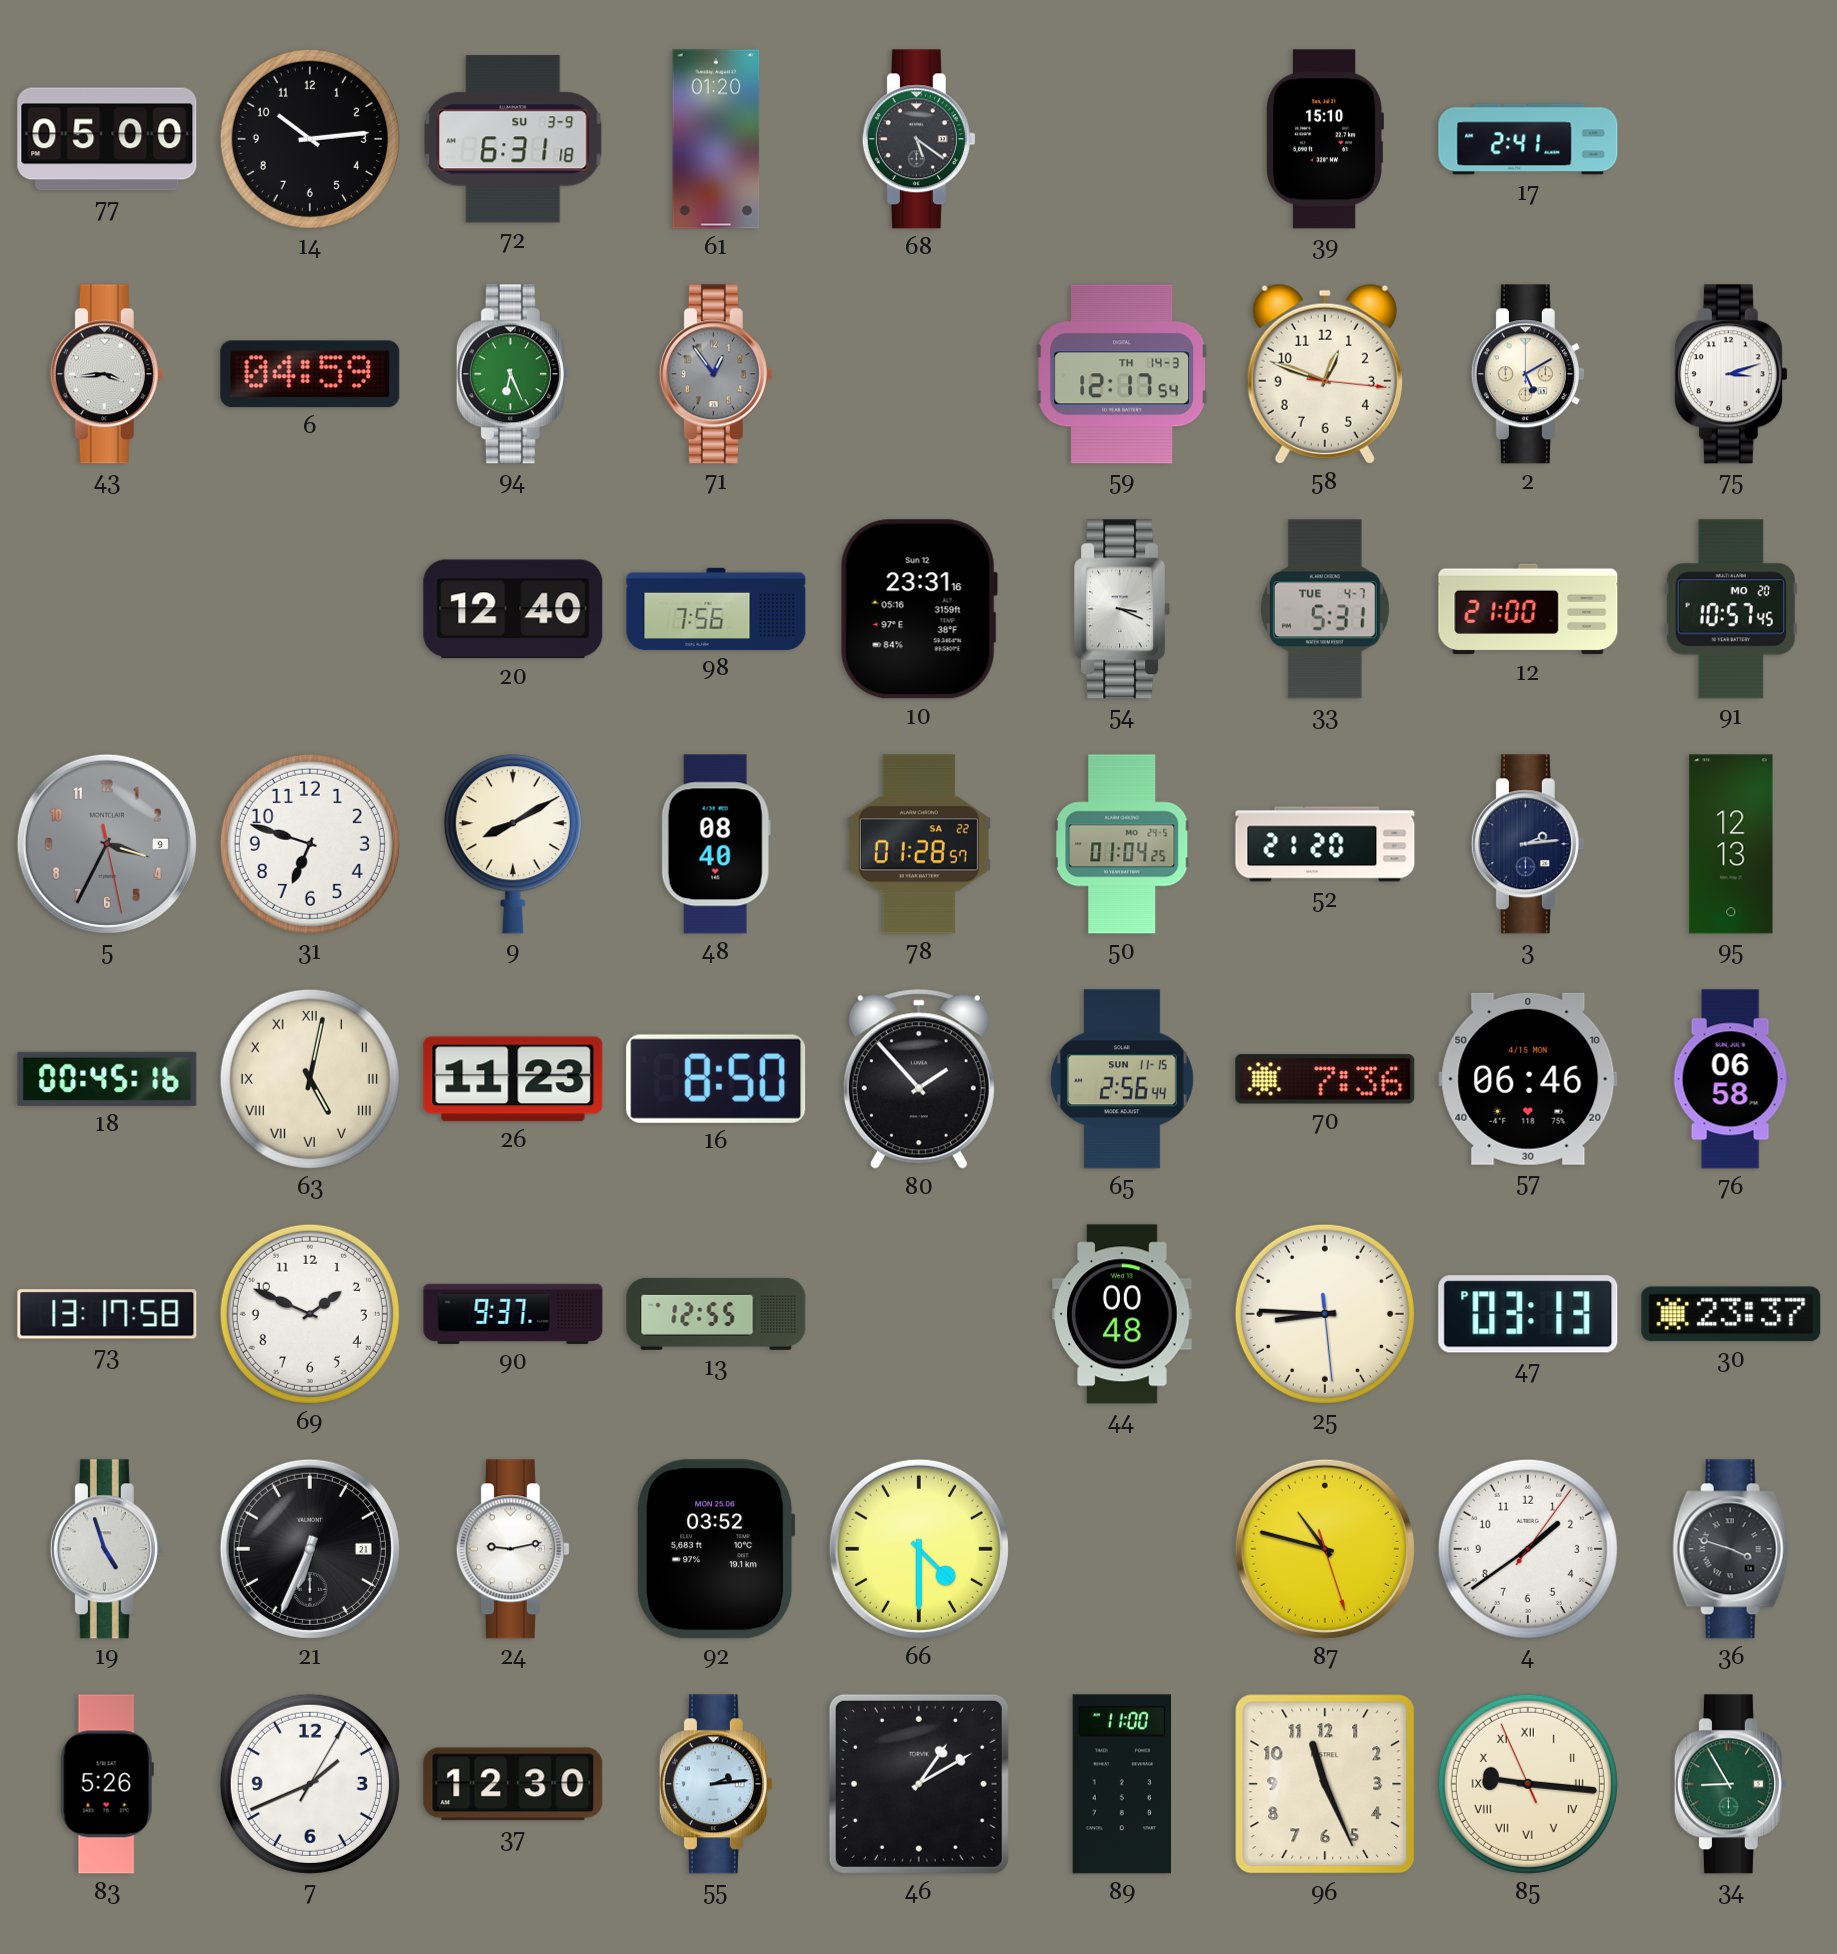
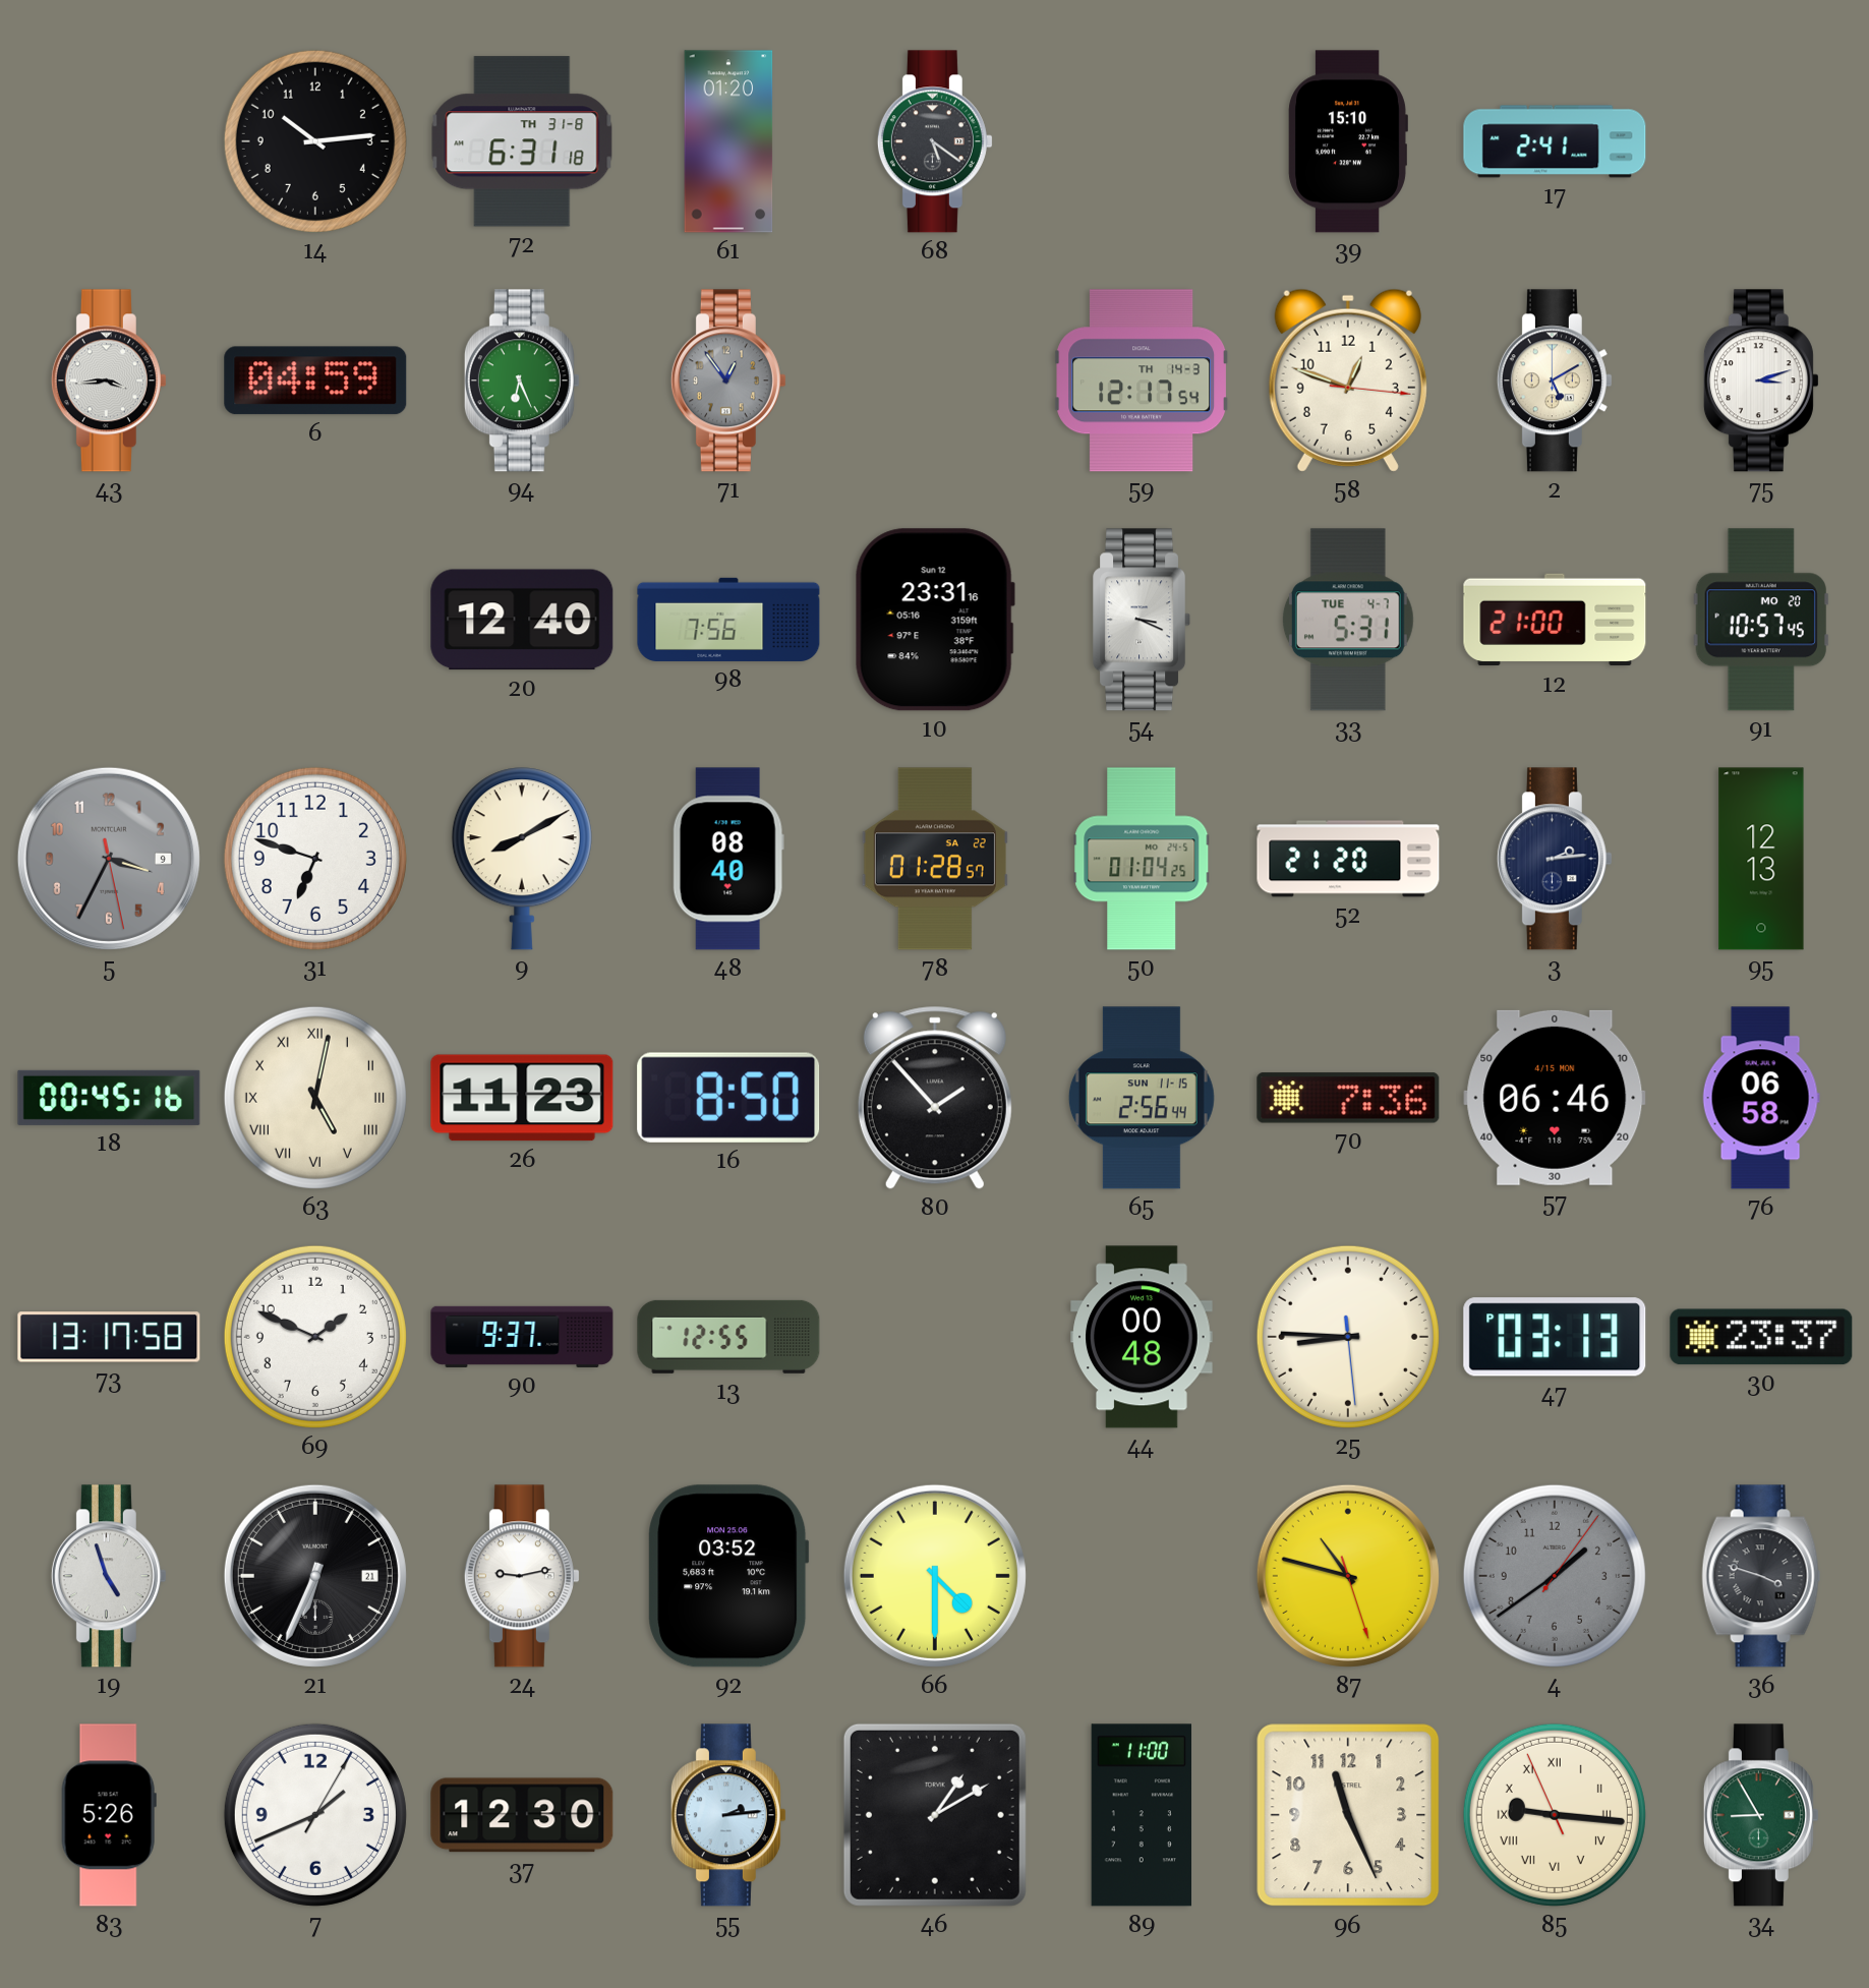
77: 05:00 -> none (107, 139)
72 date: SU 3-9 -> TH 31-8 (522, 141)
4 dial: white -> grey (1555, 1576)
